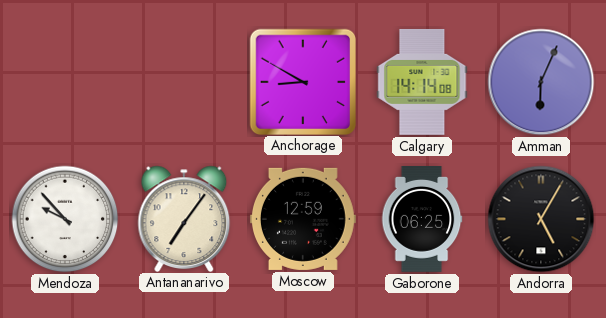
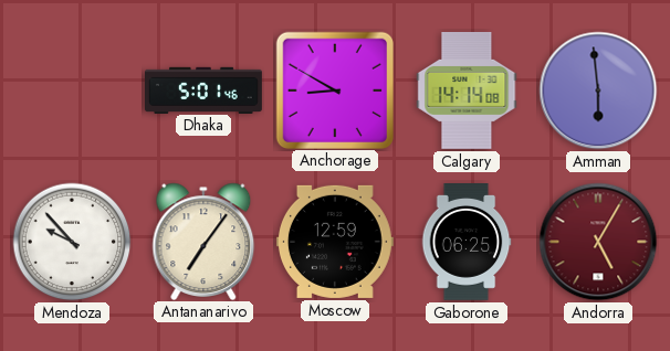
Dhaka: none -> 5:01 (205, 89)
Amman: 6:04 -> 5:59 (598, 91)
Andorra dial: black -> burgundy (598, 242)
